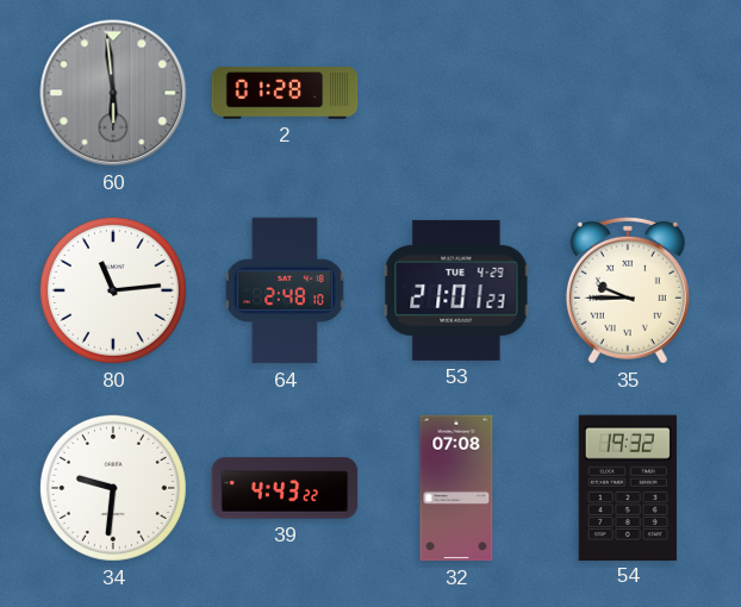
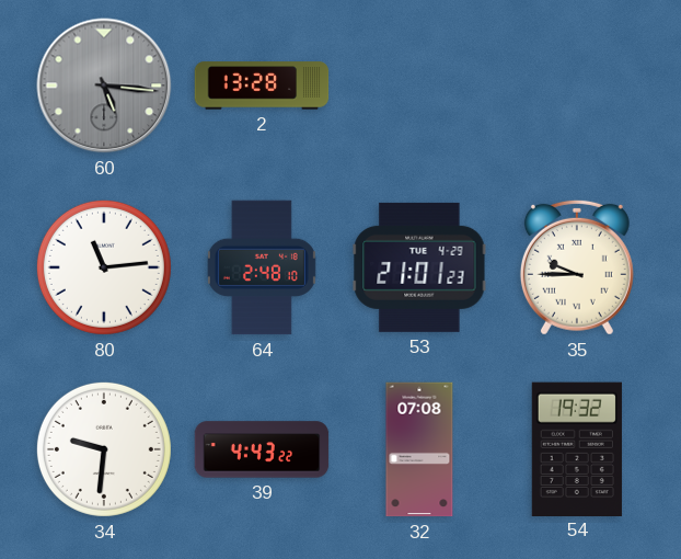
60: 5:59 -> 5:16 (104, 85)
2: 01:28 -> 13:28 (262, 85)
